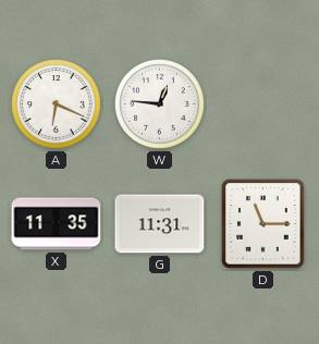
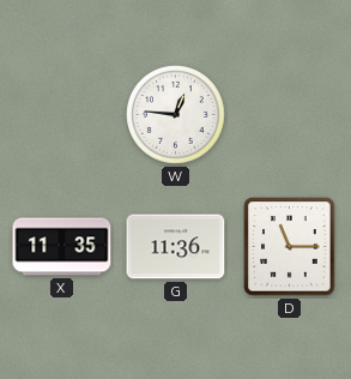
A: 6:19 -> none (57, 105)
G: 11:31 -> 11:36 (176, 247)
